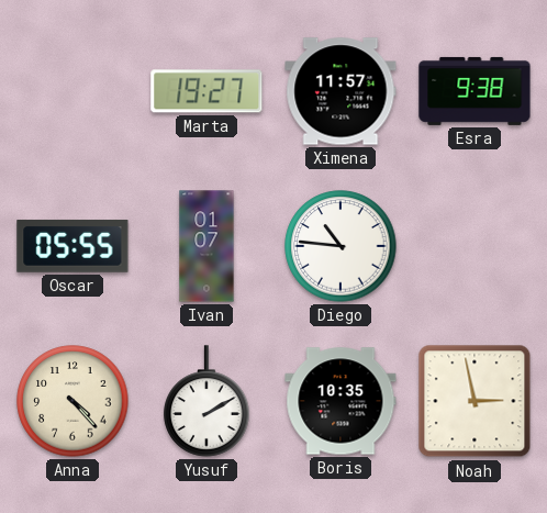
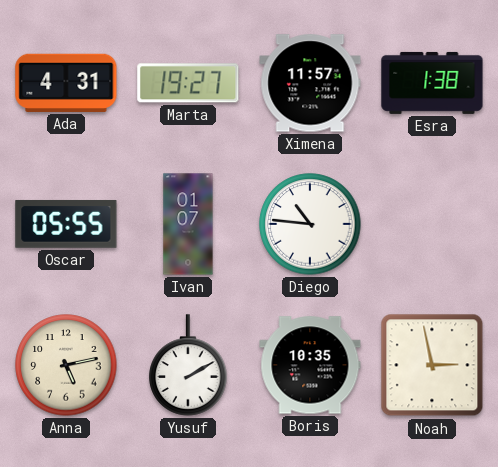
Ada: none -> 4:31 (66, 83)
Esra: 9:38 -> 1:38 (432, 83)
Anna: 4:23 -> 5:13 (66, 365)
